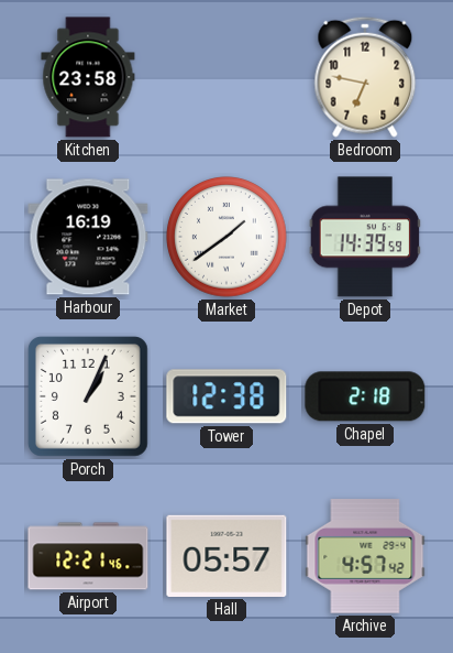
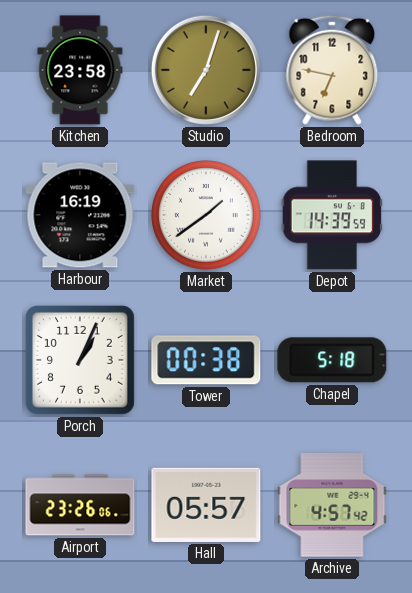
Studio: none -> 7:03 (206, 70)
Tower: 12:38 -> 00:38 (206, 360)
Chapel: 2:18 -> 5:18 (332, 360)
Airport: 12:21 -> 23:26 (80, 505)
